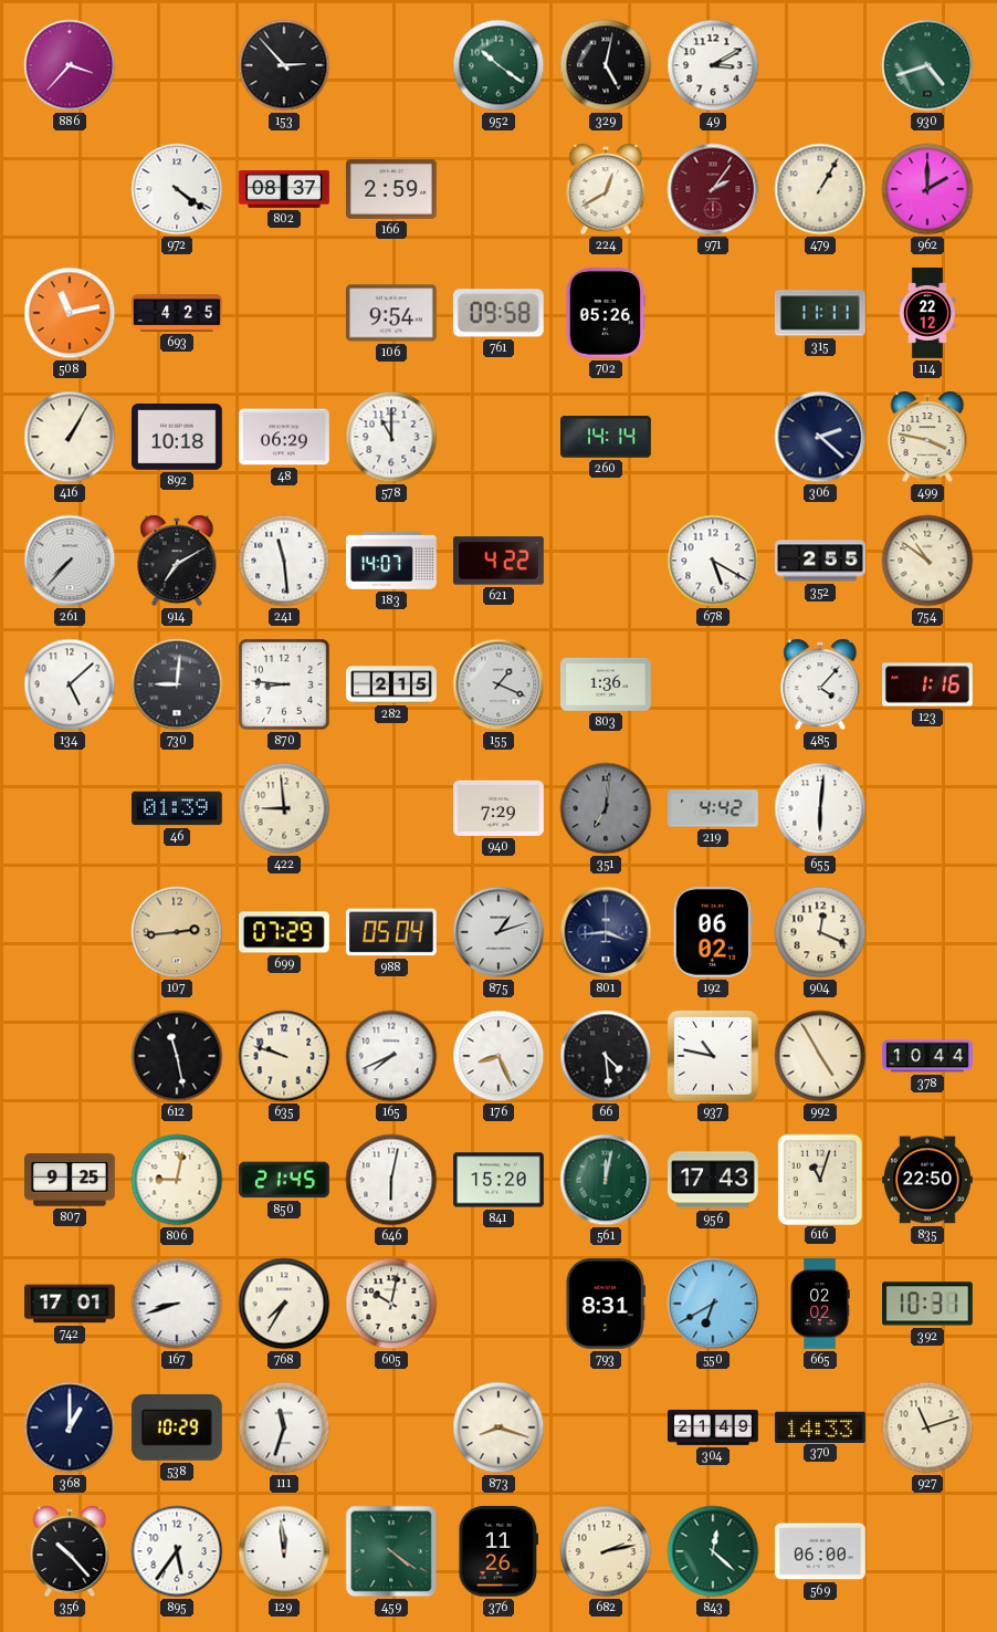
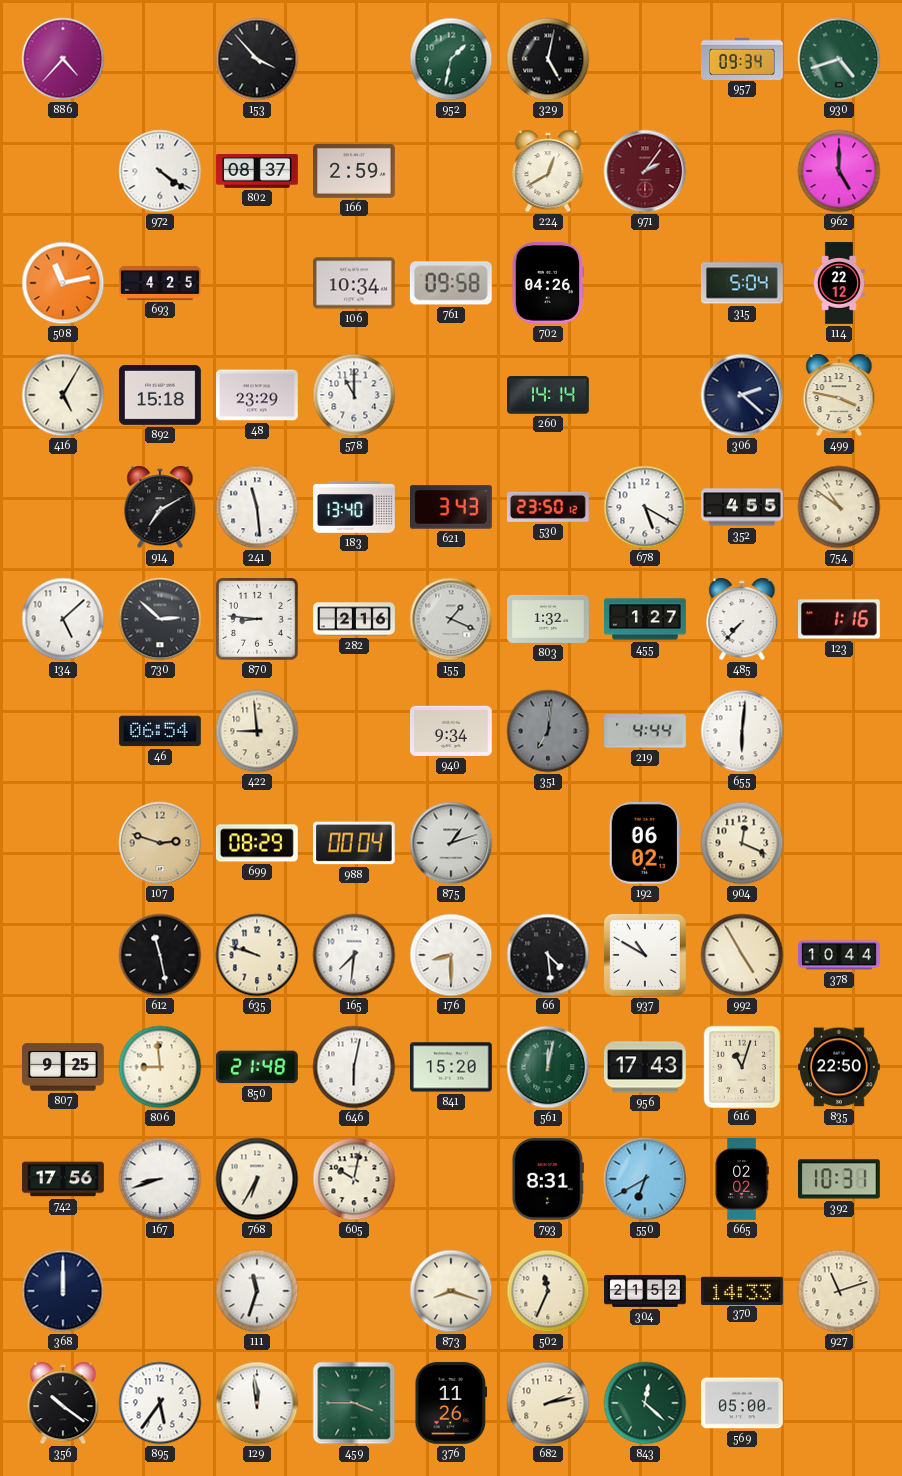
886: 3:37 -> 4:37 (63, 59)
153: 2:53 -> 3:53 (257, 59)
952: 10:21 -> 1:32 (451, 59)
49: 3:10 -> none (713, 65)
957: none -> 09:34 (743, 58)
479: 1:05 -> none (820, 189)
962: 2:00 -> 5:00 (839, 171)
106: 9:54 -> 10:34 (355, 283)
702: 05:26 -> 04:26 (547, 284)
315: 11:11 -> 5:04 (742, 283)
416: 1:05 -> 5:05 (63, 395)
892: 10:18 -> 15:18 (161, 396)
48: 06:29 -> 23:29 (258, 395)
261: 7:37 -> none (70, 561)
183: 14:07 -> 13:40 (355, 507)
621: 4:22 -> 3:43 (452, 507)
530: none -> 23:50 (548, 507)
352: 2:55 -> 4:55 (742, 507)
730: 9:01 -> 2:52 (160, 619)
282: 2:15 -> 2:16 (354, 619)
803: 1:36 -> 1:32 (549, 619)
455: none -> 1:27 (645, 619)
485: 4:07 -> 7:37 (742, 619)
46: 01:39 -> 06:54 (161, 731)
940: 7:29 -> 9:34 (452, 731)
219: 4:42 -> 4:44 (645, 731)
107: 2:44 -> 2:48 (160, 843)
699: 07:29 -> 08:29 (258, 843)
988: 05:04 -> 00:04 (354, 843)
801: 3:44 -> none (606, 932)
165: 7:41 -> 7:31 (354, 955)
176: 8:26 -> 8:30 (451, 955)
937: 10:47 -> 10:50 (645, 955)
806: 9:02 -> 8:59 (160, 1067)
850: 21:45 -> 21:48 (257, 1067)
742: 17:01 -> 17:56 (63, 1179)
768: 7:35 -> 6:35 (257, 1179)
368: 1:00 -> 12:00 (63, 1291)
538: 10:29 -> none (177, 1427)
502: none -> 11:34 (548, 1291)
304: 21:49 -> 21:52 (646, 1291)
356: 10:23 -> 10:21 (63, 1403)
459: 4:21 -> 3:45 (354, 1403)
569: 06:00 -> 05:00 (743, 1403)
